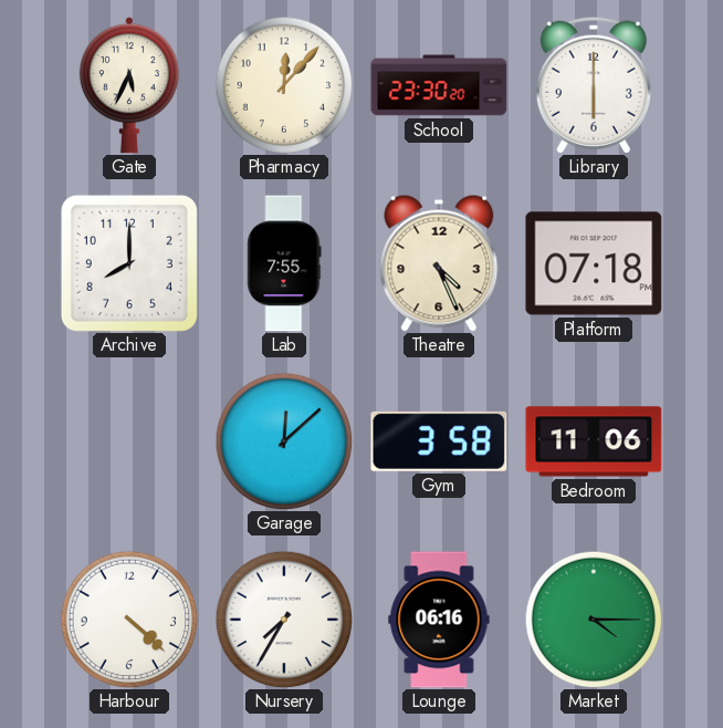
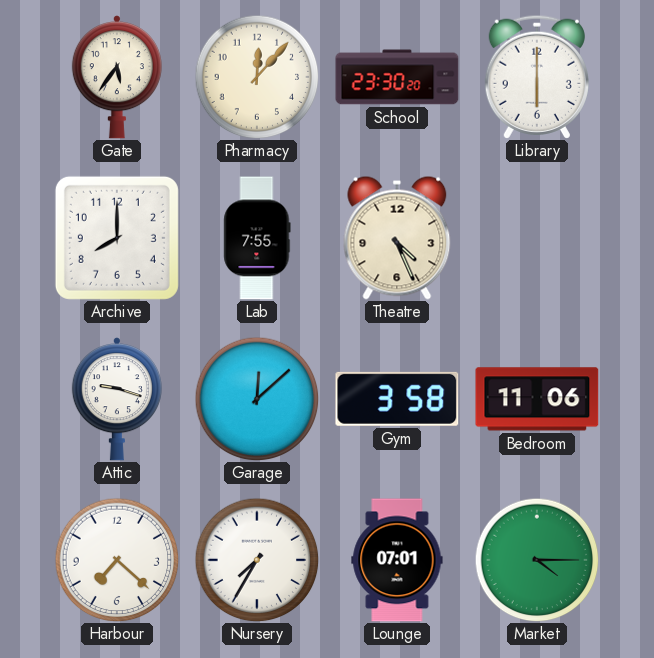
Gate: 5:34 -> 5:36 (117, 77)
Platform: 07:18 -> none (594, 263)
Attic: none -> 9:18 (117, 399)
Harbour: 4:22 -> 7:22 (117, 560)
Lounge: 06:16 -> 07:01 (397, 560)
